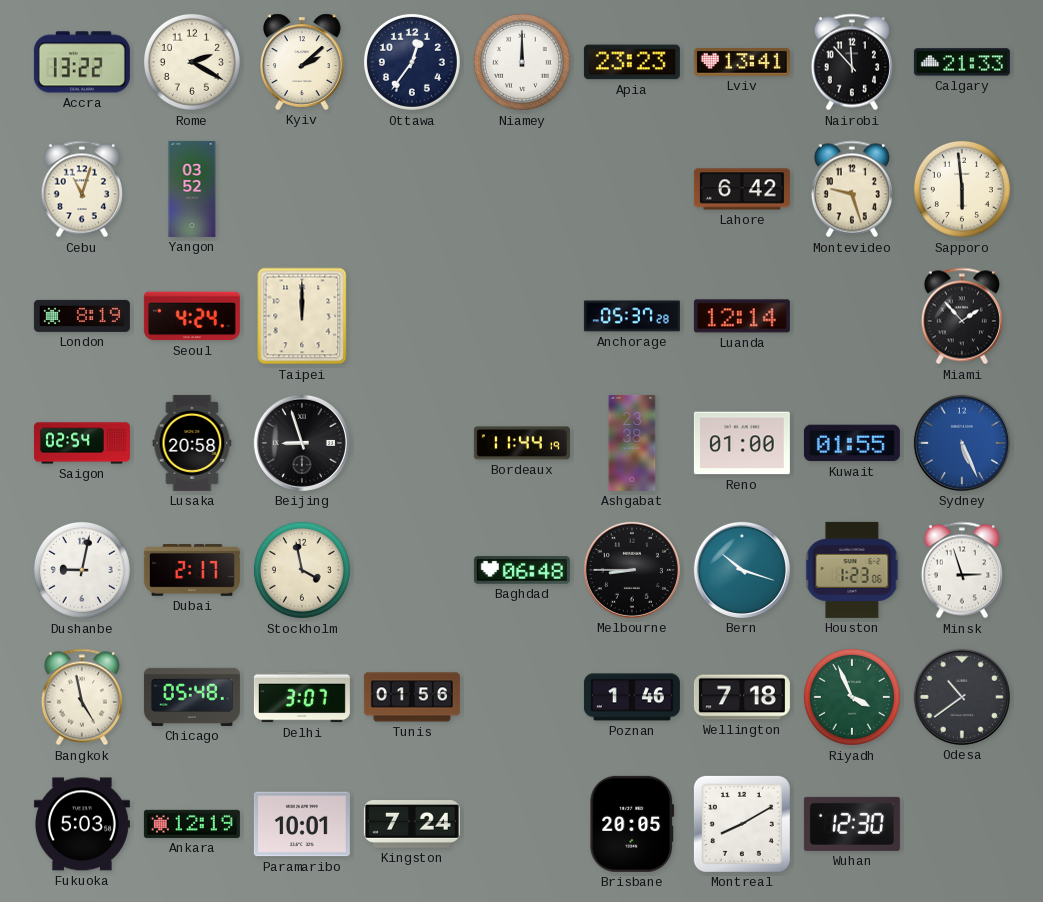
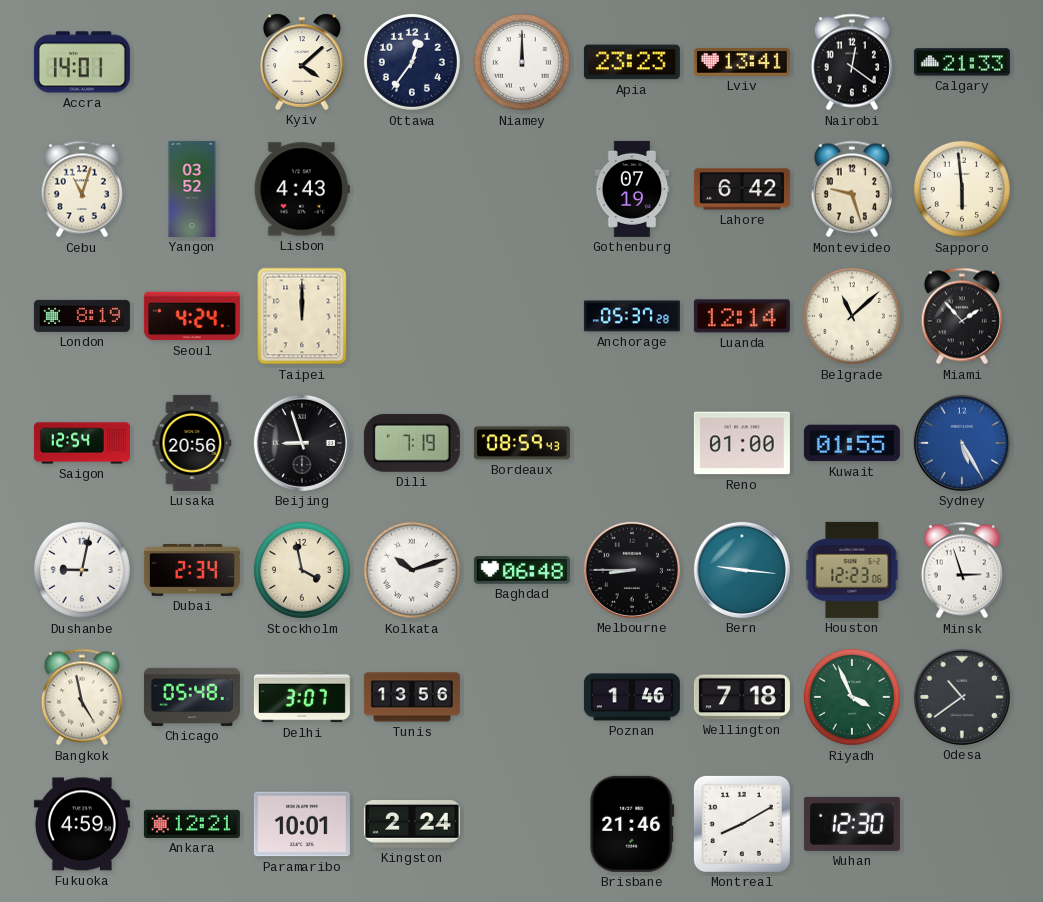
Accra: 13:22 -> 14:01 (82, 62)
Rome: 2:20 -> none (192, 62)
Kyiv: 2:08 -> 4:08 (303, 62)
Nairobi: 11:53 -> 12:21 (852, 62)
Lisbon: none -> 4:43 (302, 189)
Gothenburg: none -> 07:19 (632, 189)
Belgrade: none -> 11:08 (852, 316)
Saigon: 02:54 -> 12:54 (82, 443)
Lusaka: 20:58 -> 20:56 (192, 443)
Dili: none -> 7:19 (412, 443)
Bordeaux: 11:44 -> 08:59 (522, 443)
Ashgabat: 23:38 -> none (632, 443)
Sydney: 5:26 -> 5:25 (962, 443)
Dubai: 2:17 -> 2:34 (192, 571)
Kolkata: none -> 10:12 (412, 570)
Bern: 10:18 -> 9:16 (742, 570)
Houston: 1:23 -> 12:23 (852, 570)
Tunis: 01:56 -> 13:56 (412, 697)
Fukuoka: 5:03 -> 4:59 (82, 824)
Ankara: 12:19 -> 12:21 (192, 824)
Kingston: 7:24 -> 2:24 (412, 825)
Brisbane: 20:05 -> 21:46 (632, 824)
